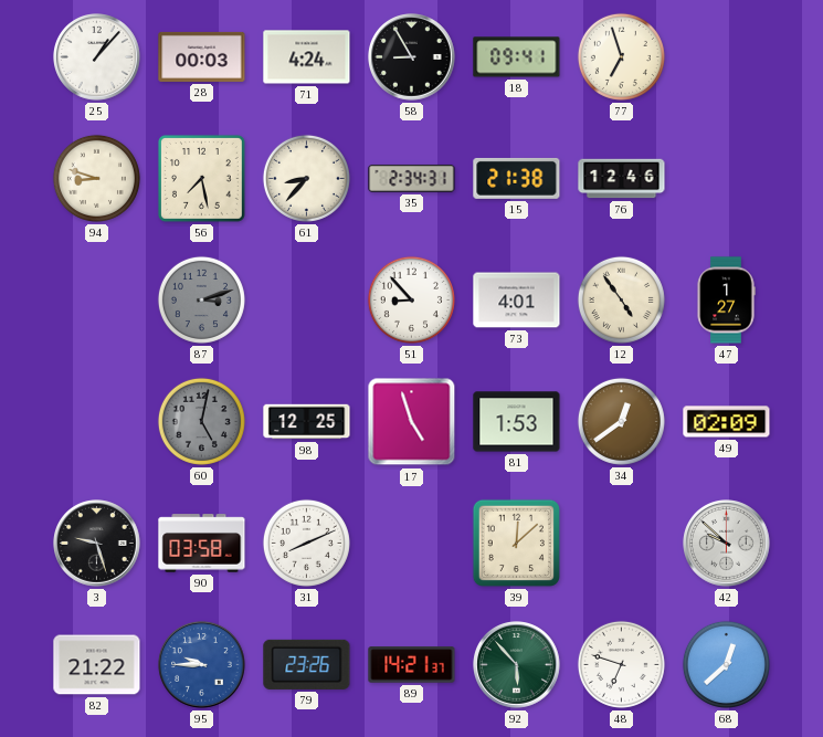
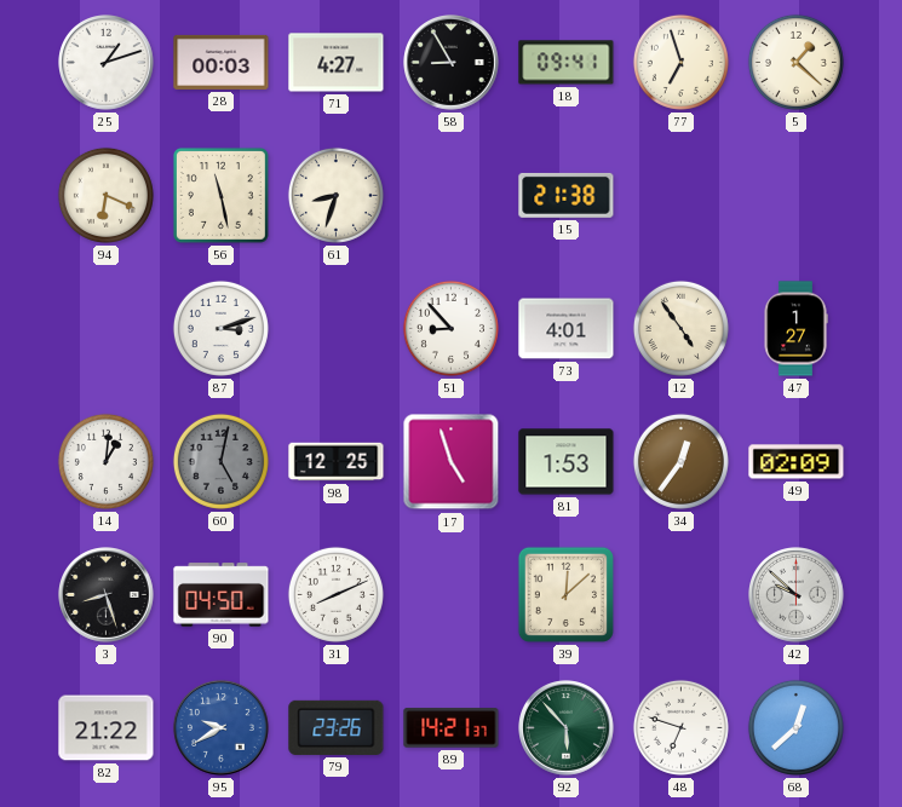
25: 1:07 -> 1:12 (107, 63)
71: 4:24 -> 4:27 (337, 63)
5: none -> 1:22 (795, 62)
94: 8:48 -> 6:19 (105, 195)
56: 7:28 -> 11:28 (220, 195)
61: 8:37 -> 8:33 (335, 195)
35: 2:34 -> none (412, 178)
76: 12:46 -> none (622, 179)
87 dial: grey -> white (220, 328)
14: none -> 1:01 (105, 461)
34: 12:39 -> 12:36 (680, 461)
3: 9:27 -> 8:27 (107, 595)
90: 03:58 -> 04:50 (222, 595)
95: 9:45 -> 9:40 (222, 728)
